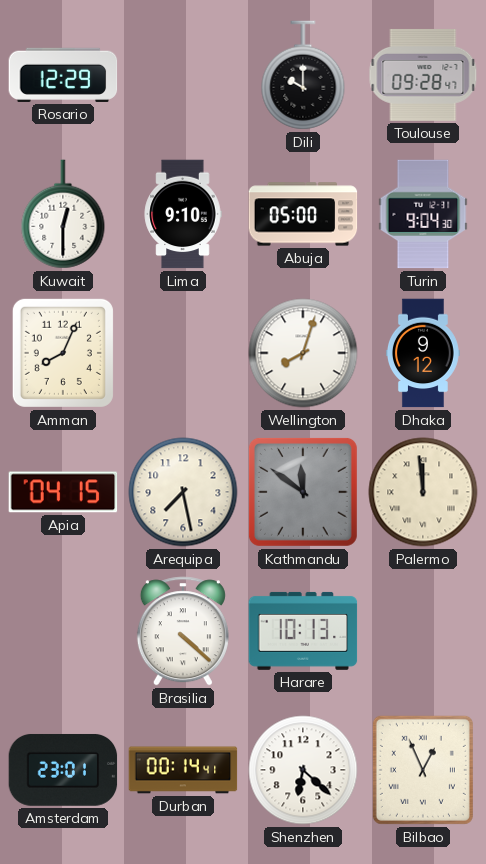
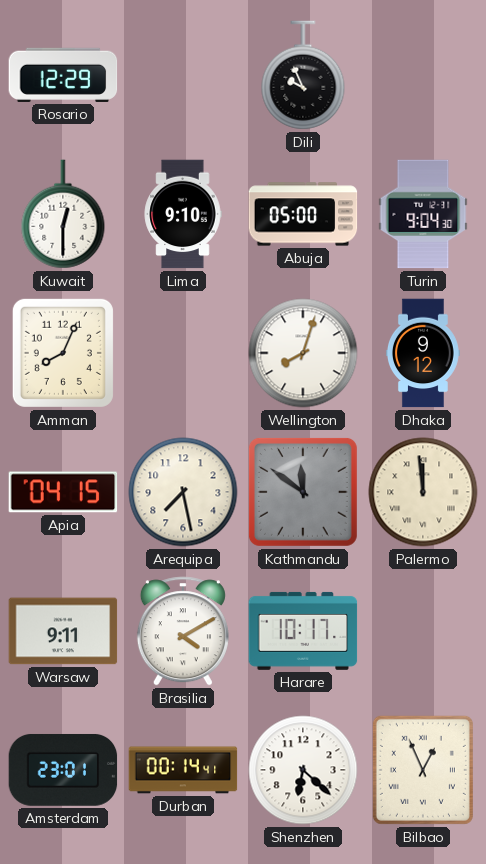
Dili: 10:00 -> 9:56 (303, 75)
Toulouse: 09:28 -> none (423, 75)
Warsaw: none -> 9:11 (63, 631)
Brasilia: 4:22 -> 4:10 (183, 631)
Harare: 10:13 -> 10:17 (303, 631)
